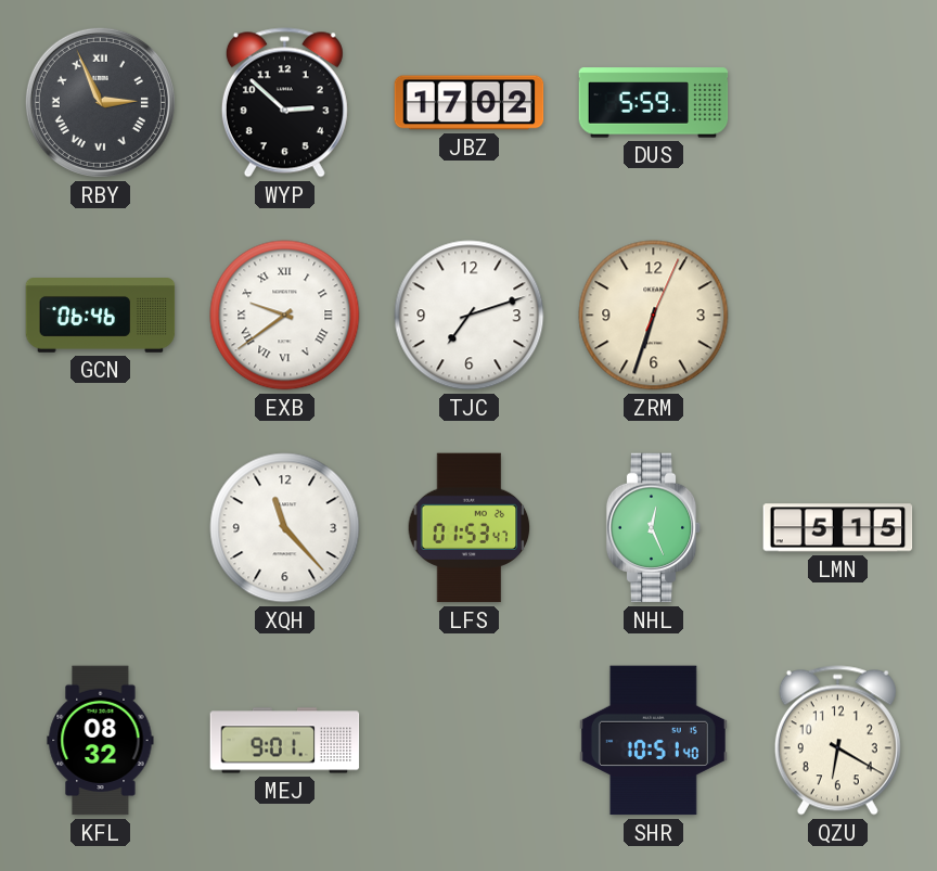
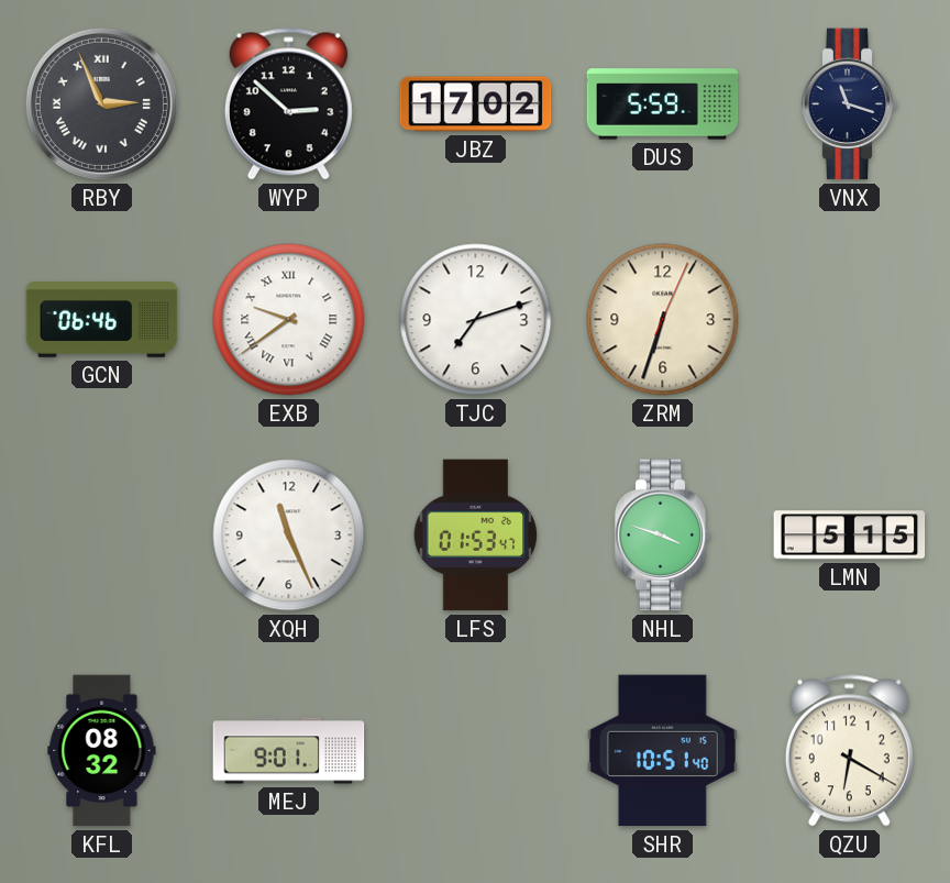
VNX: none -> 11:18 (850, 104)
XQH: 11:23 -> 11:26 (289, 536)
NHL: 12:26 -> 3:48 (663, 536)
